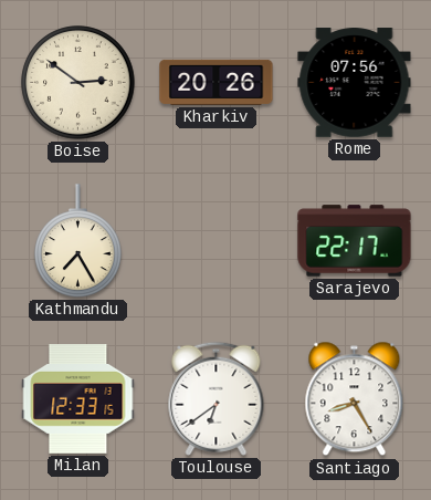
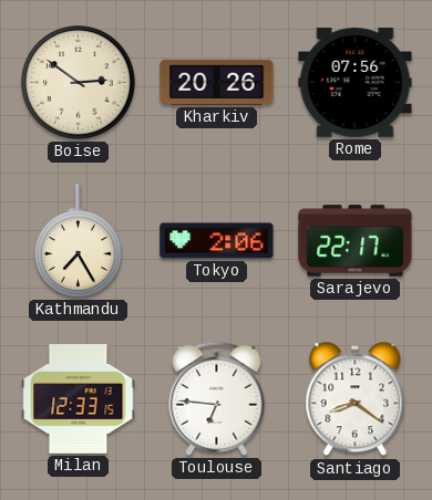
Tokyo: none -> 2:06 (217, 241)
Toulouse: 6:39 -> 6:46 (217, 398)
Santiago: 8:25 -> 8:21 (356, 399)
